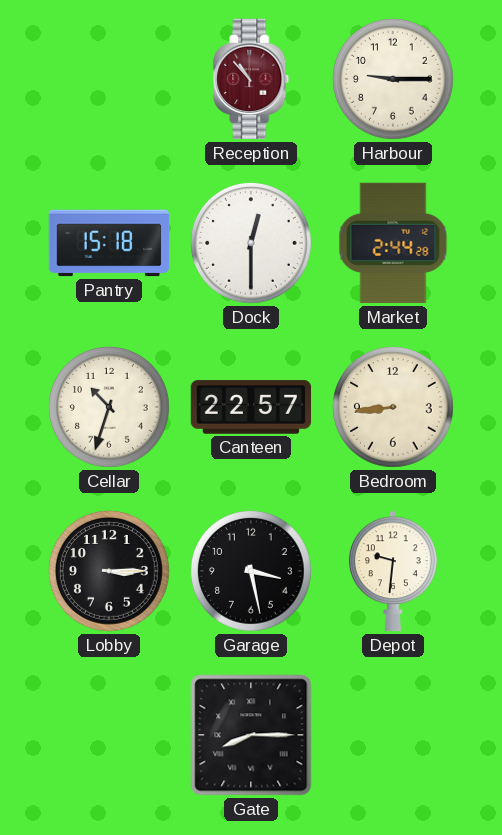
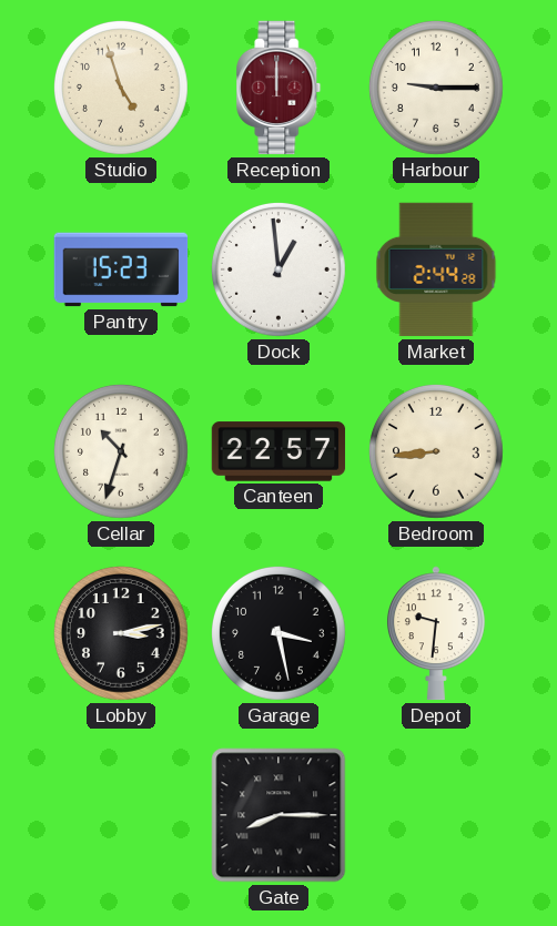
Studio: none -> 4:57 (121, 88)
Reception: 10:53 -> 12:00 (278, 88)
Pantry: 15:18 -> 15:23 (121, 269)
Dock: 12:30 -> 12:59 (278, 269)
Lobby: 3:15 -> 3:13 (121, 633)
